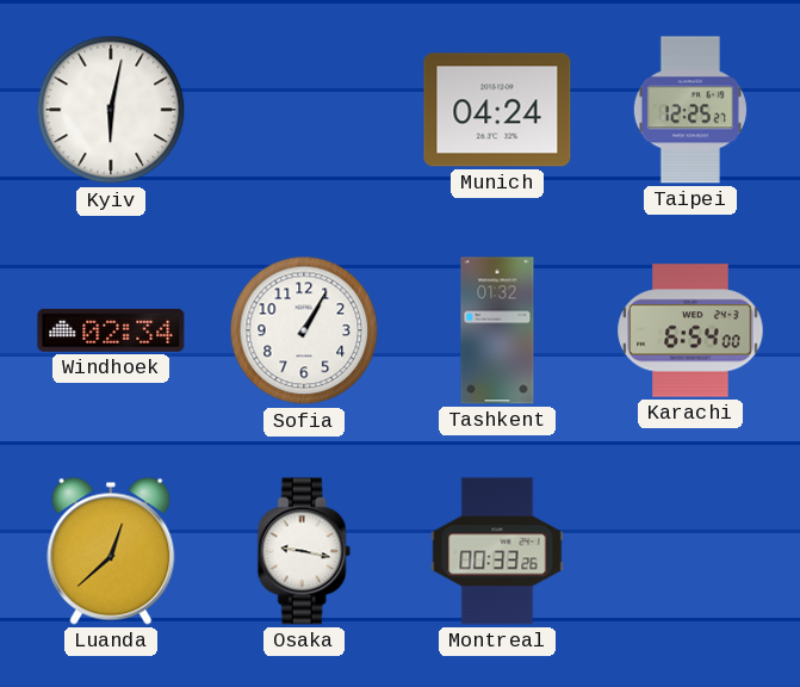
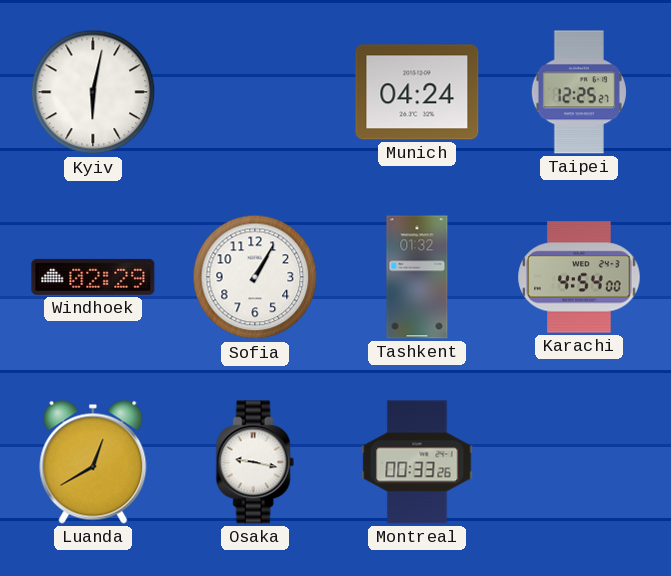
Windhoek: 02:34 -> 02:29 (93, 277)
Karachi: 6:54 -> 4:54 (579, 277)
Luanda: 12:38 -> 12:40 (93, 462)
